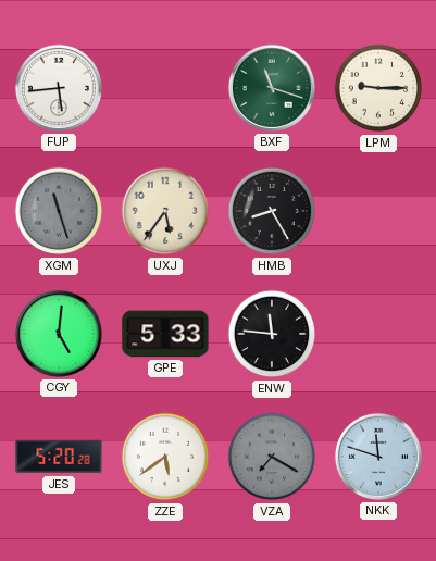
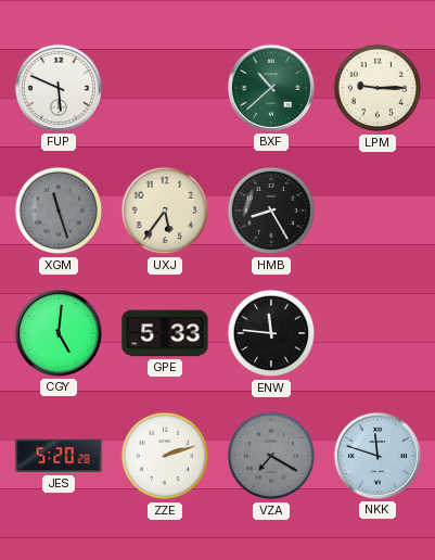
FUP: 5:44 -> 5:49 (59, 88)
BXF: 11:18 -> 10:38 (271, 88)
ZZE: 5:39 -> 2:12 (165, 456)
